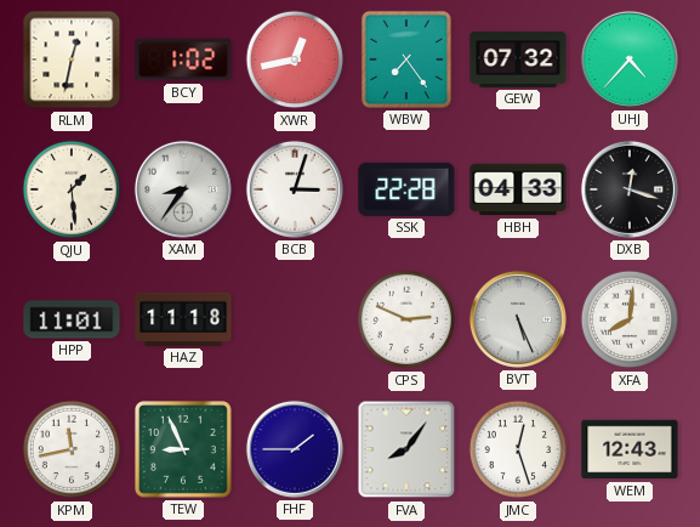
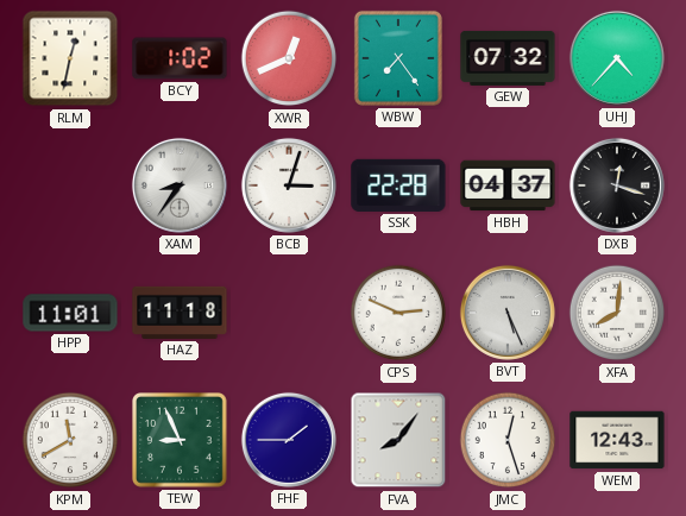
XWR: 12:43 -> 12:41 (289, 58)
QJU: 1:29 -> none (72, 189)
HBH: 04:33 -> 04:37 (508, 185)
KPM: 11:43 -> 11:40 (70, 440)
